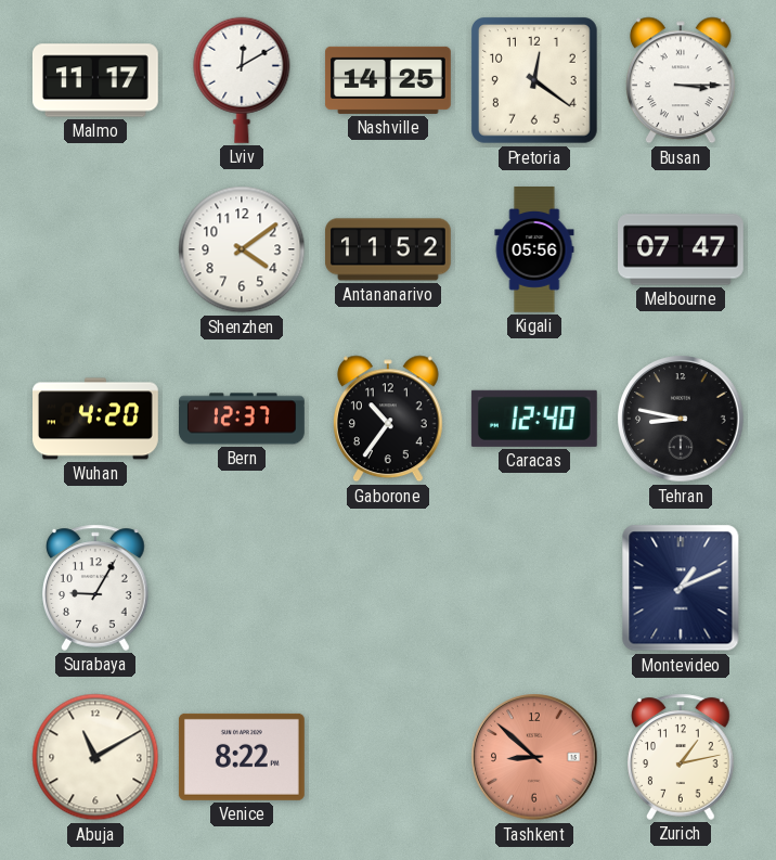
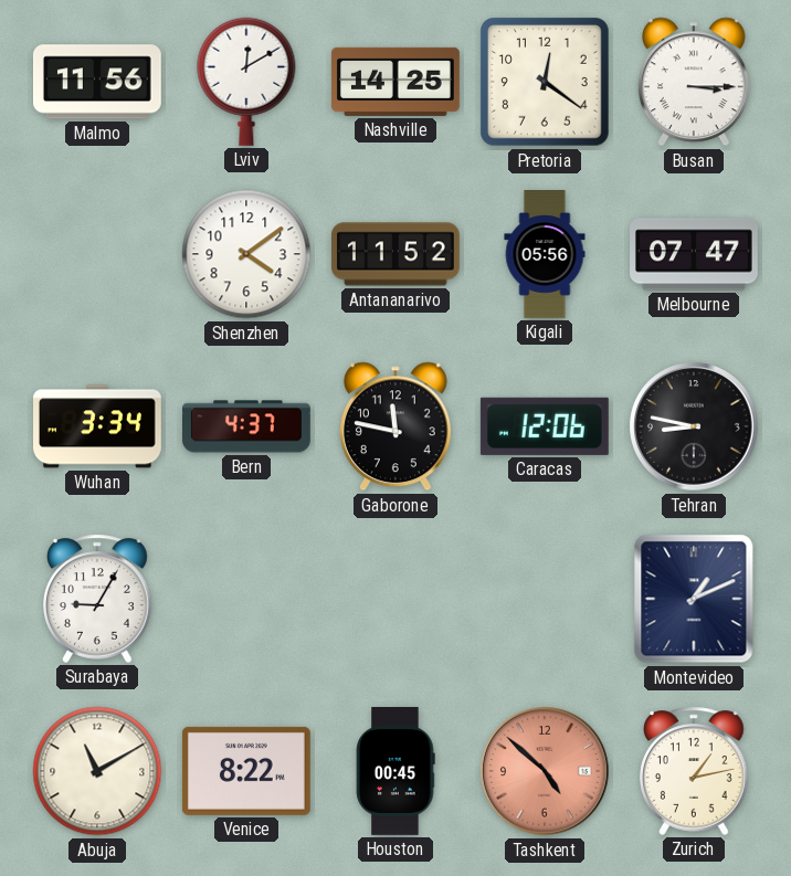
Malmo: 11:17 -> 11:56 (97, 82)
Wuhan: 4:20 -> 3:34 (98, 426)
Bern: 12:37 -> 4:37 (247, 426)
Gaborone: 10:36 -> 11:47 (395, 426)
Caracas: 12:40 -> 12:06 (545, 426)
Houston: none -> 00:45 (395, 772)
Tashkent: 8:52 -> 4:52 (545, 771)
